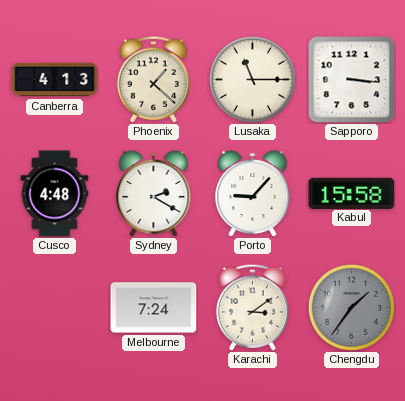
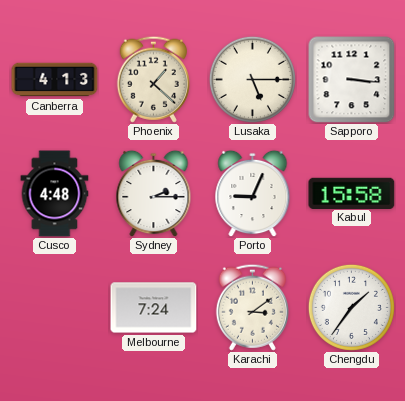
Lusaka: 11:15 -> 5:15 (252, 79)
Sydney: 2:20 -> 2:15 (154, 193)
Porto: 9:07 -> 9:04 (253, 193)
Chengdu dial: grey -> white (351, 307)
